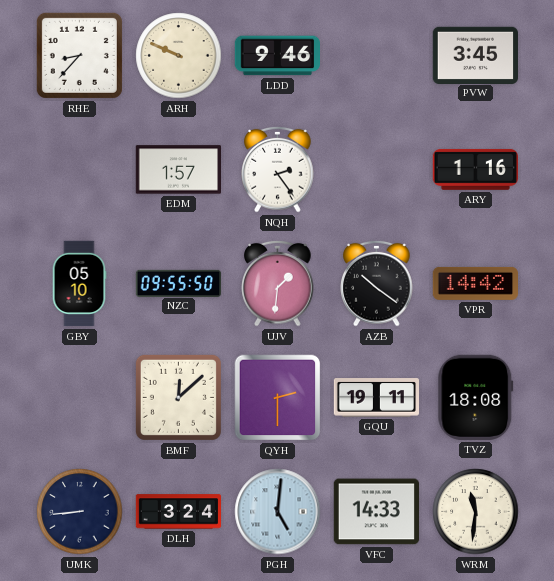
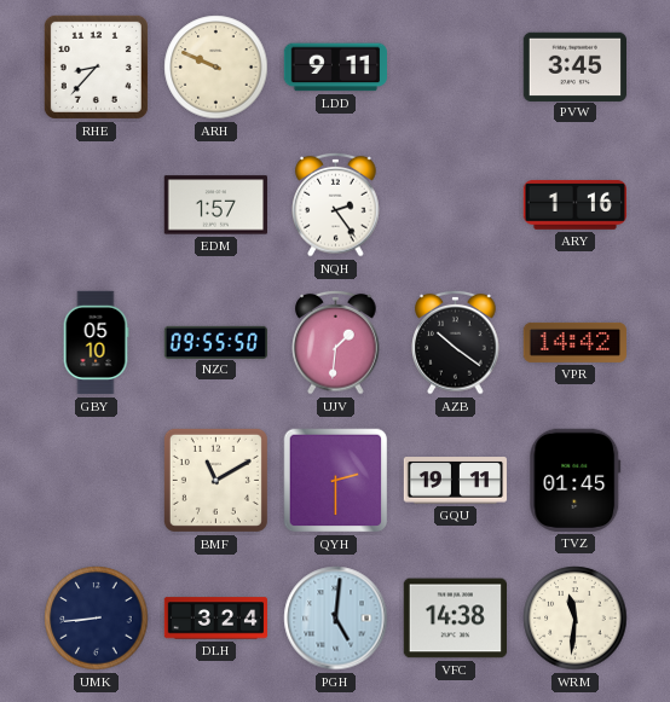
LDD: 9:46 -> 9:11 (335, 68)
BMF: 12:08 -> 11:10 (215, 480)
TVZ: 18:08 -> 01:45 (576, 480)
VFC: 14:33 -> 14:38 (455, 619)
